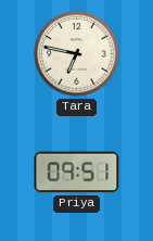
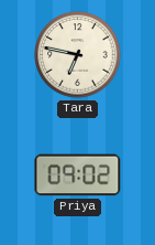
Priya: 09:51 -> 09:02 (78, 175)
